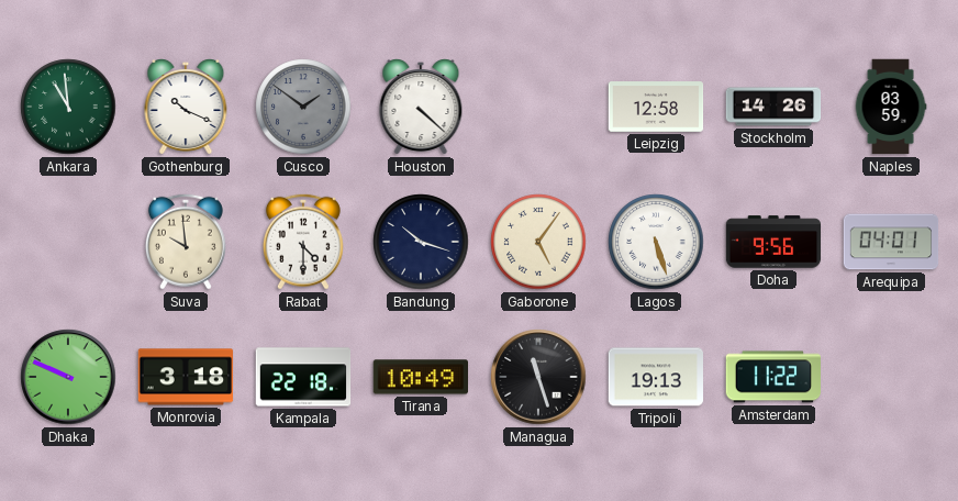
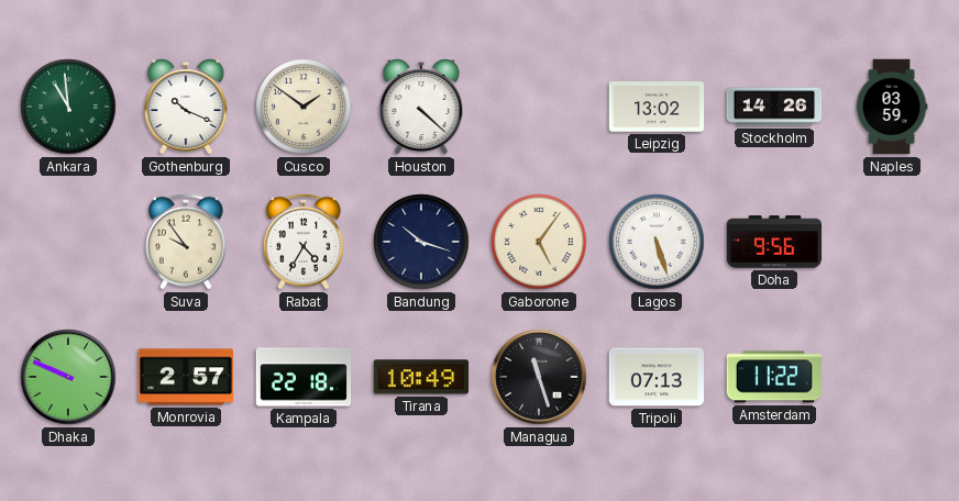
Cusco dial: grey -> cream (304, 107)
Leipzig: 12:58 -> 13:02 (657, 107)
Suva: 9:59 -> 9:54 (186, 242)
Rabat: 4:30 -> 4:35 (304, 242)
Arequipa: 04:01 -> none (891, 242)
Monrovia: 3:18 -> 2:57 (186, 377)
Tripoli: 19:13 -> 07:13 (657, 377)
